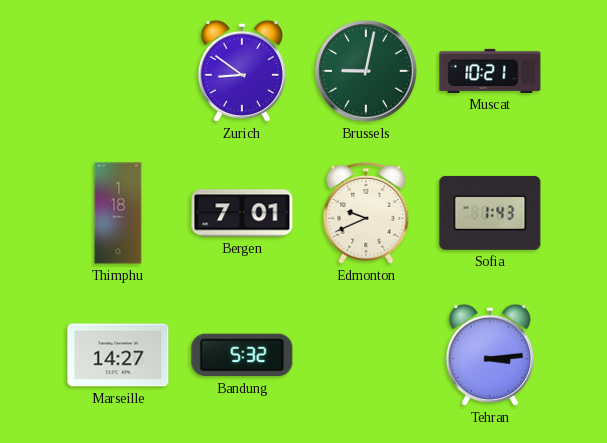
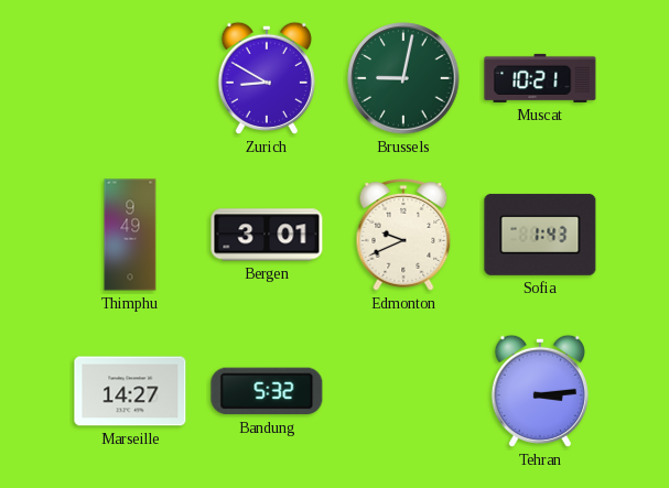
Zurich: 8:51 -> 8:50 (267, 78)
Thimphu: 1:18 -> 9:49 (130, 235)
Bergen: 7:01 -> 3:01 (267, 235)
